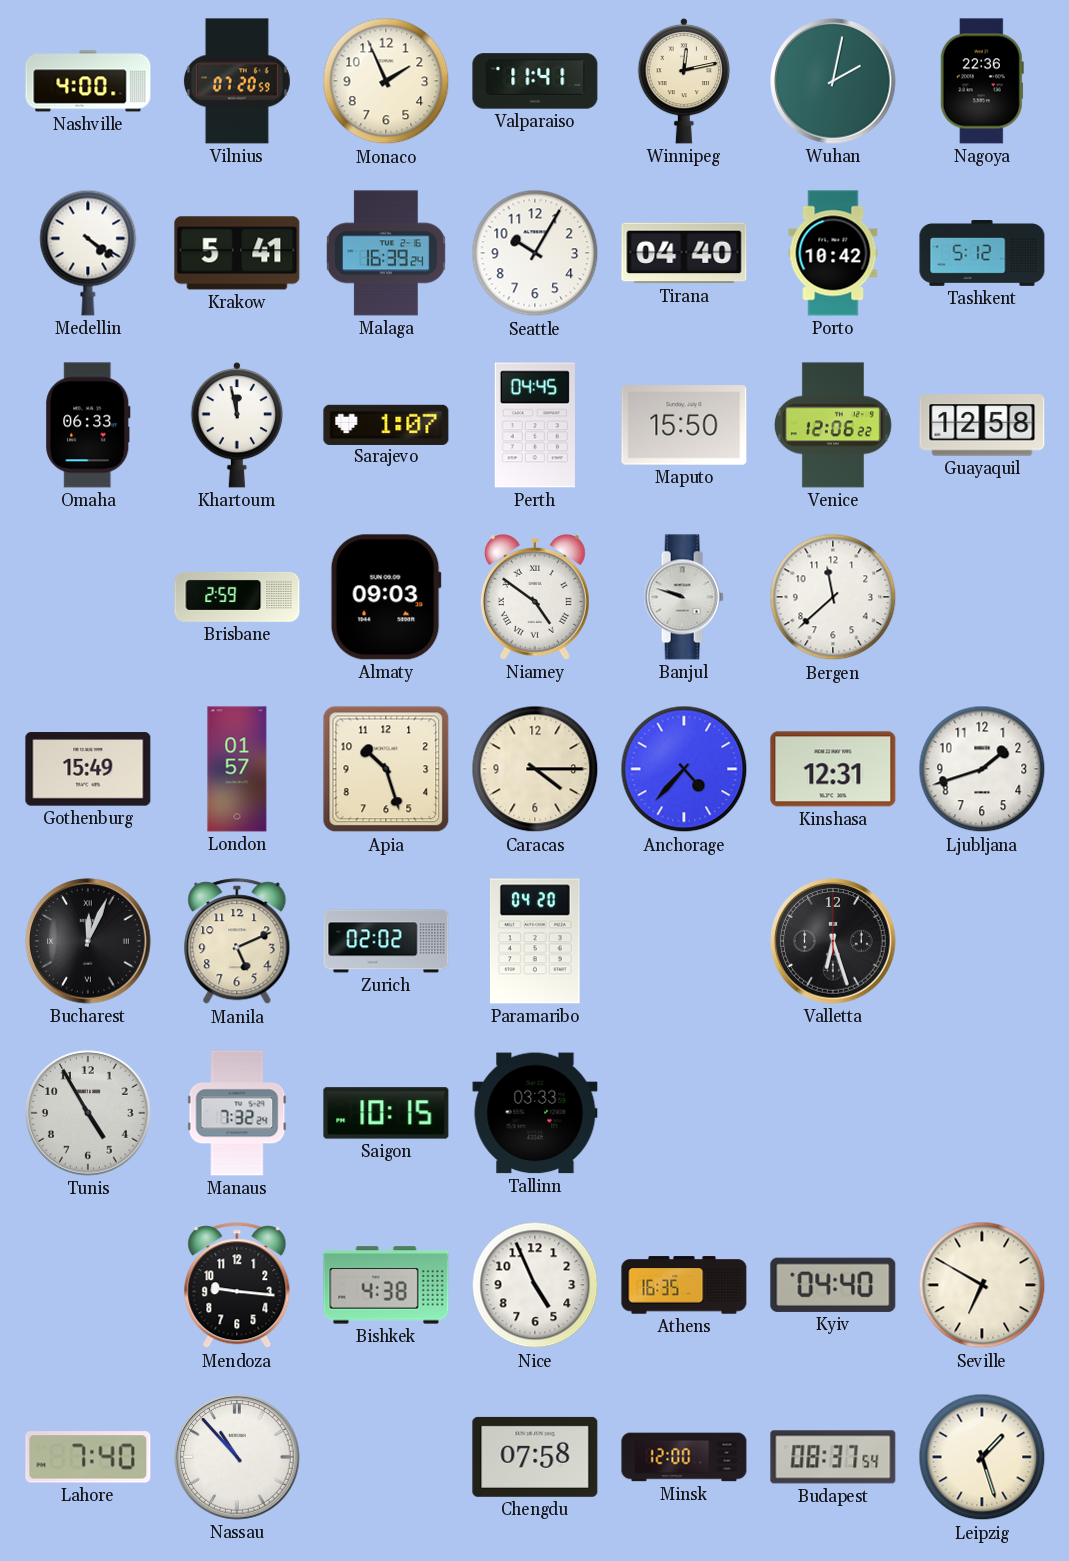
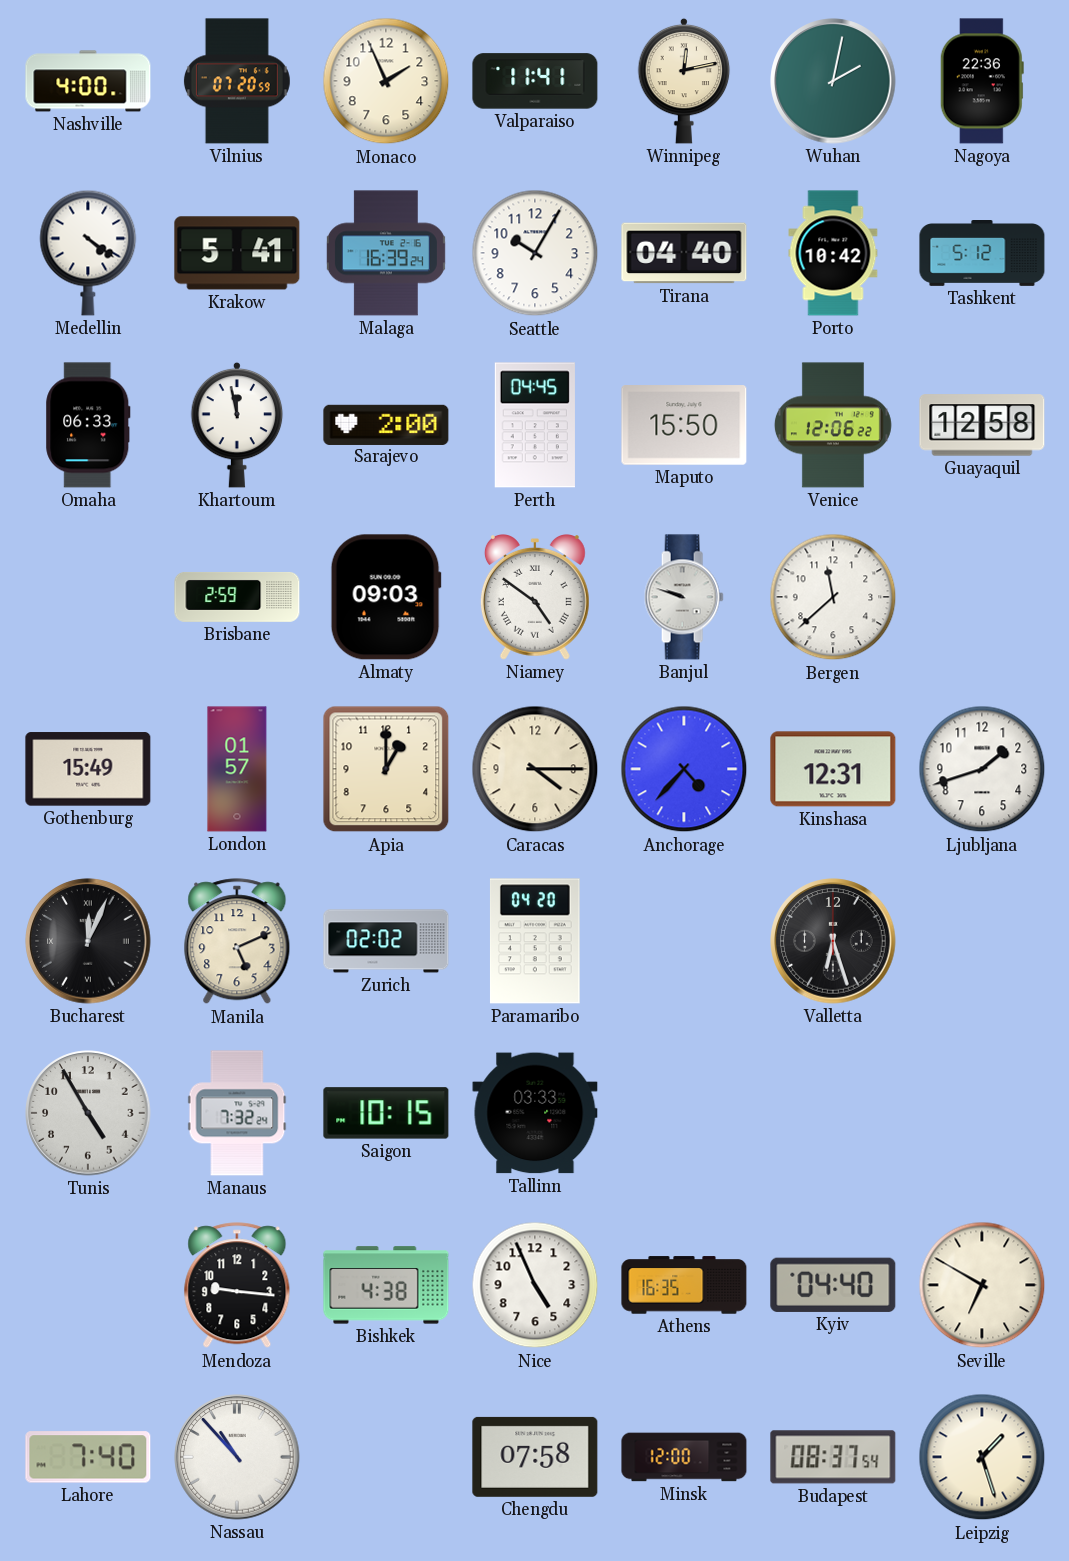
Sarajevo: 1:07 -> 2:00 (386, 424)
Apia: 10:27 -> 1:00 (386, 769)
